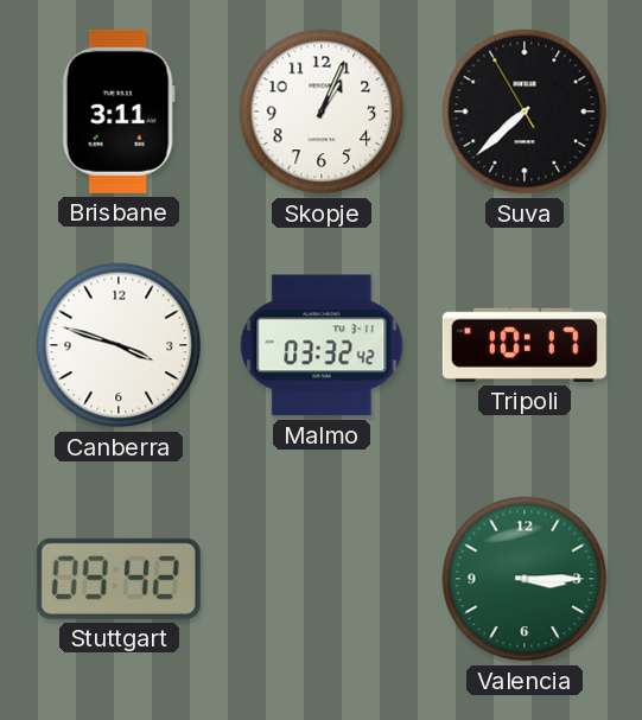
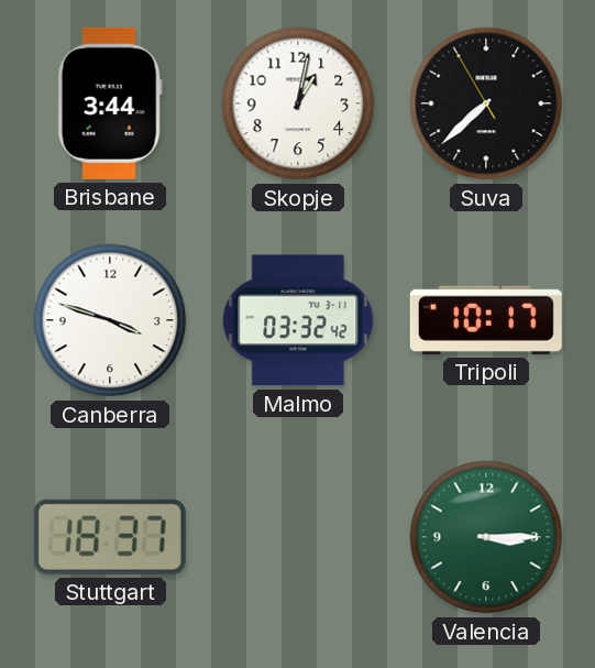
Brisbane: 3:11 -> 3:44 (110, 103)
Skopje: 1:04 -> 1:02 (298, 103)
Stuttgart: 09:42 -> 18:37 (110, 537)
